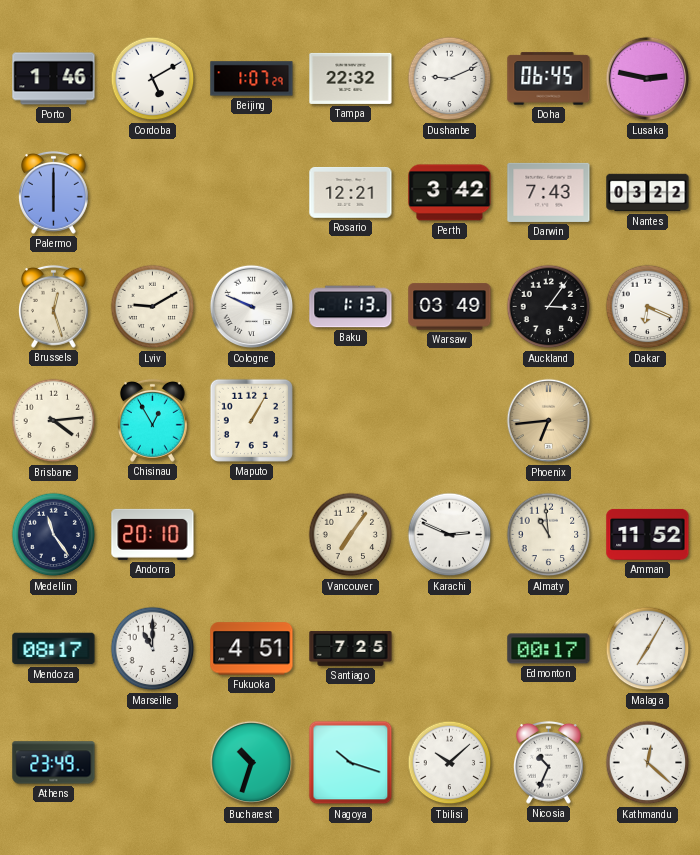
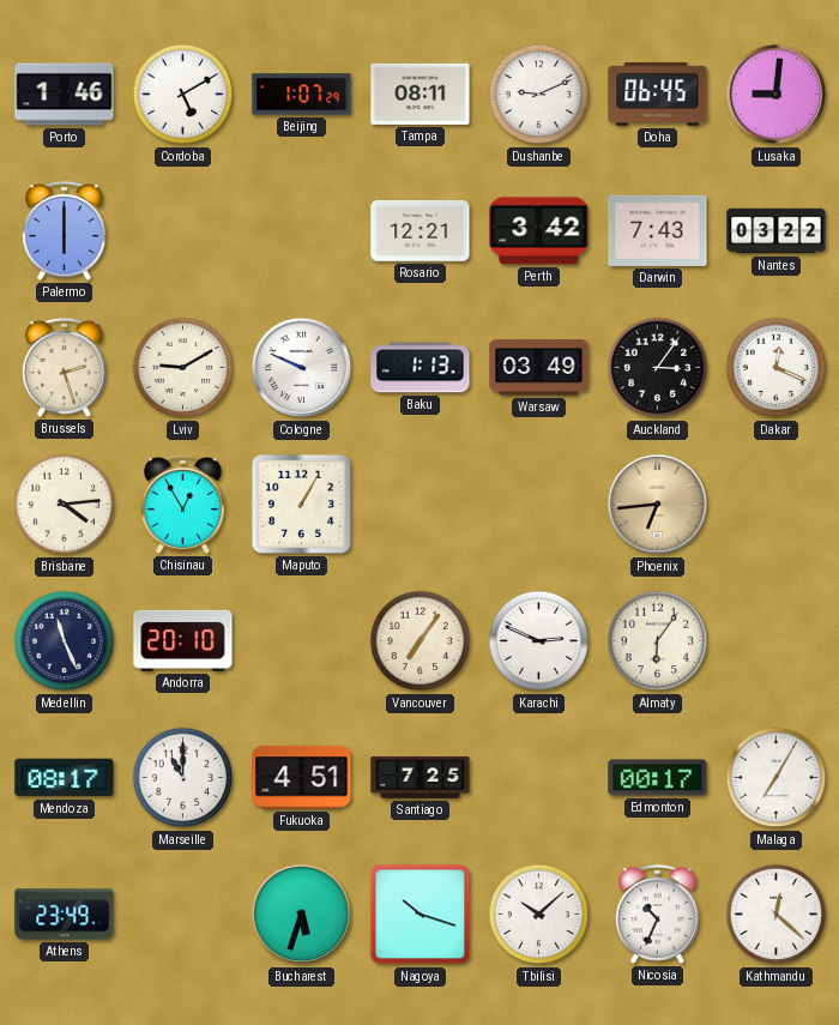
Tampa: 22:32 -> 08:11 (421, 94)
Lusaka: 2:47 -> 9:01 (777, 95)
Brussels: 12:27 -> 2:27 (64, 367)
Dakar: 6:19 -> 12:19 (777, 368)
Medellin: 11:24 -> 11:26 (65, 641)
Almaty: 10:59 -> 6:06 (658, 641)
Amman: 11:52 -> none (648, 534)
Bucharest: 10:33 -> 5:33 (302, 915)
